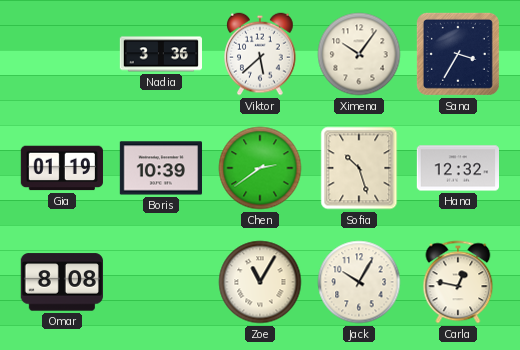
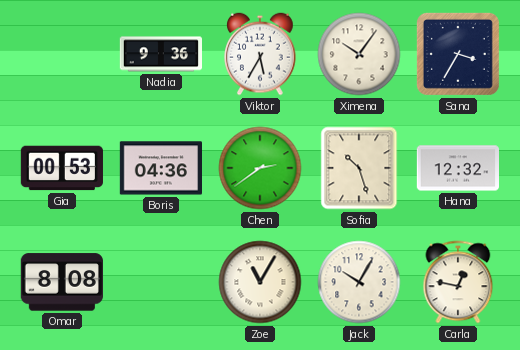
Nadia: 3:36 -> 9:36 (160, 54)
Viktor: 5:38 -> 5:35 (260, 54)
Gia: 01:19 -> 00:53 (61, 168)
Boris: 10:39 -> 04:36 (160, 168)
